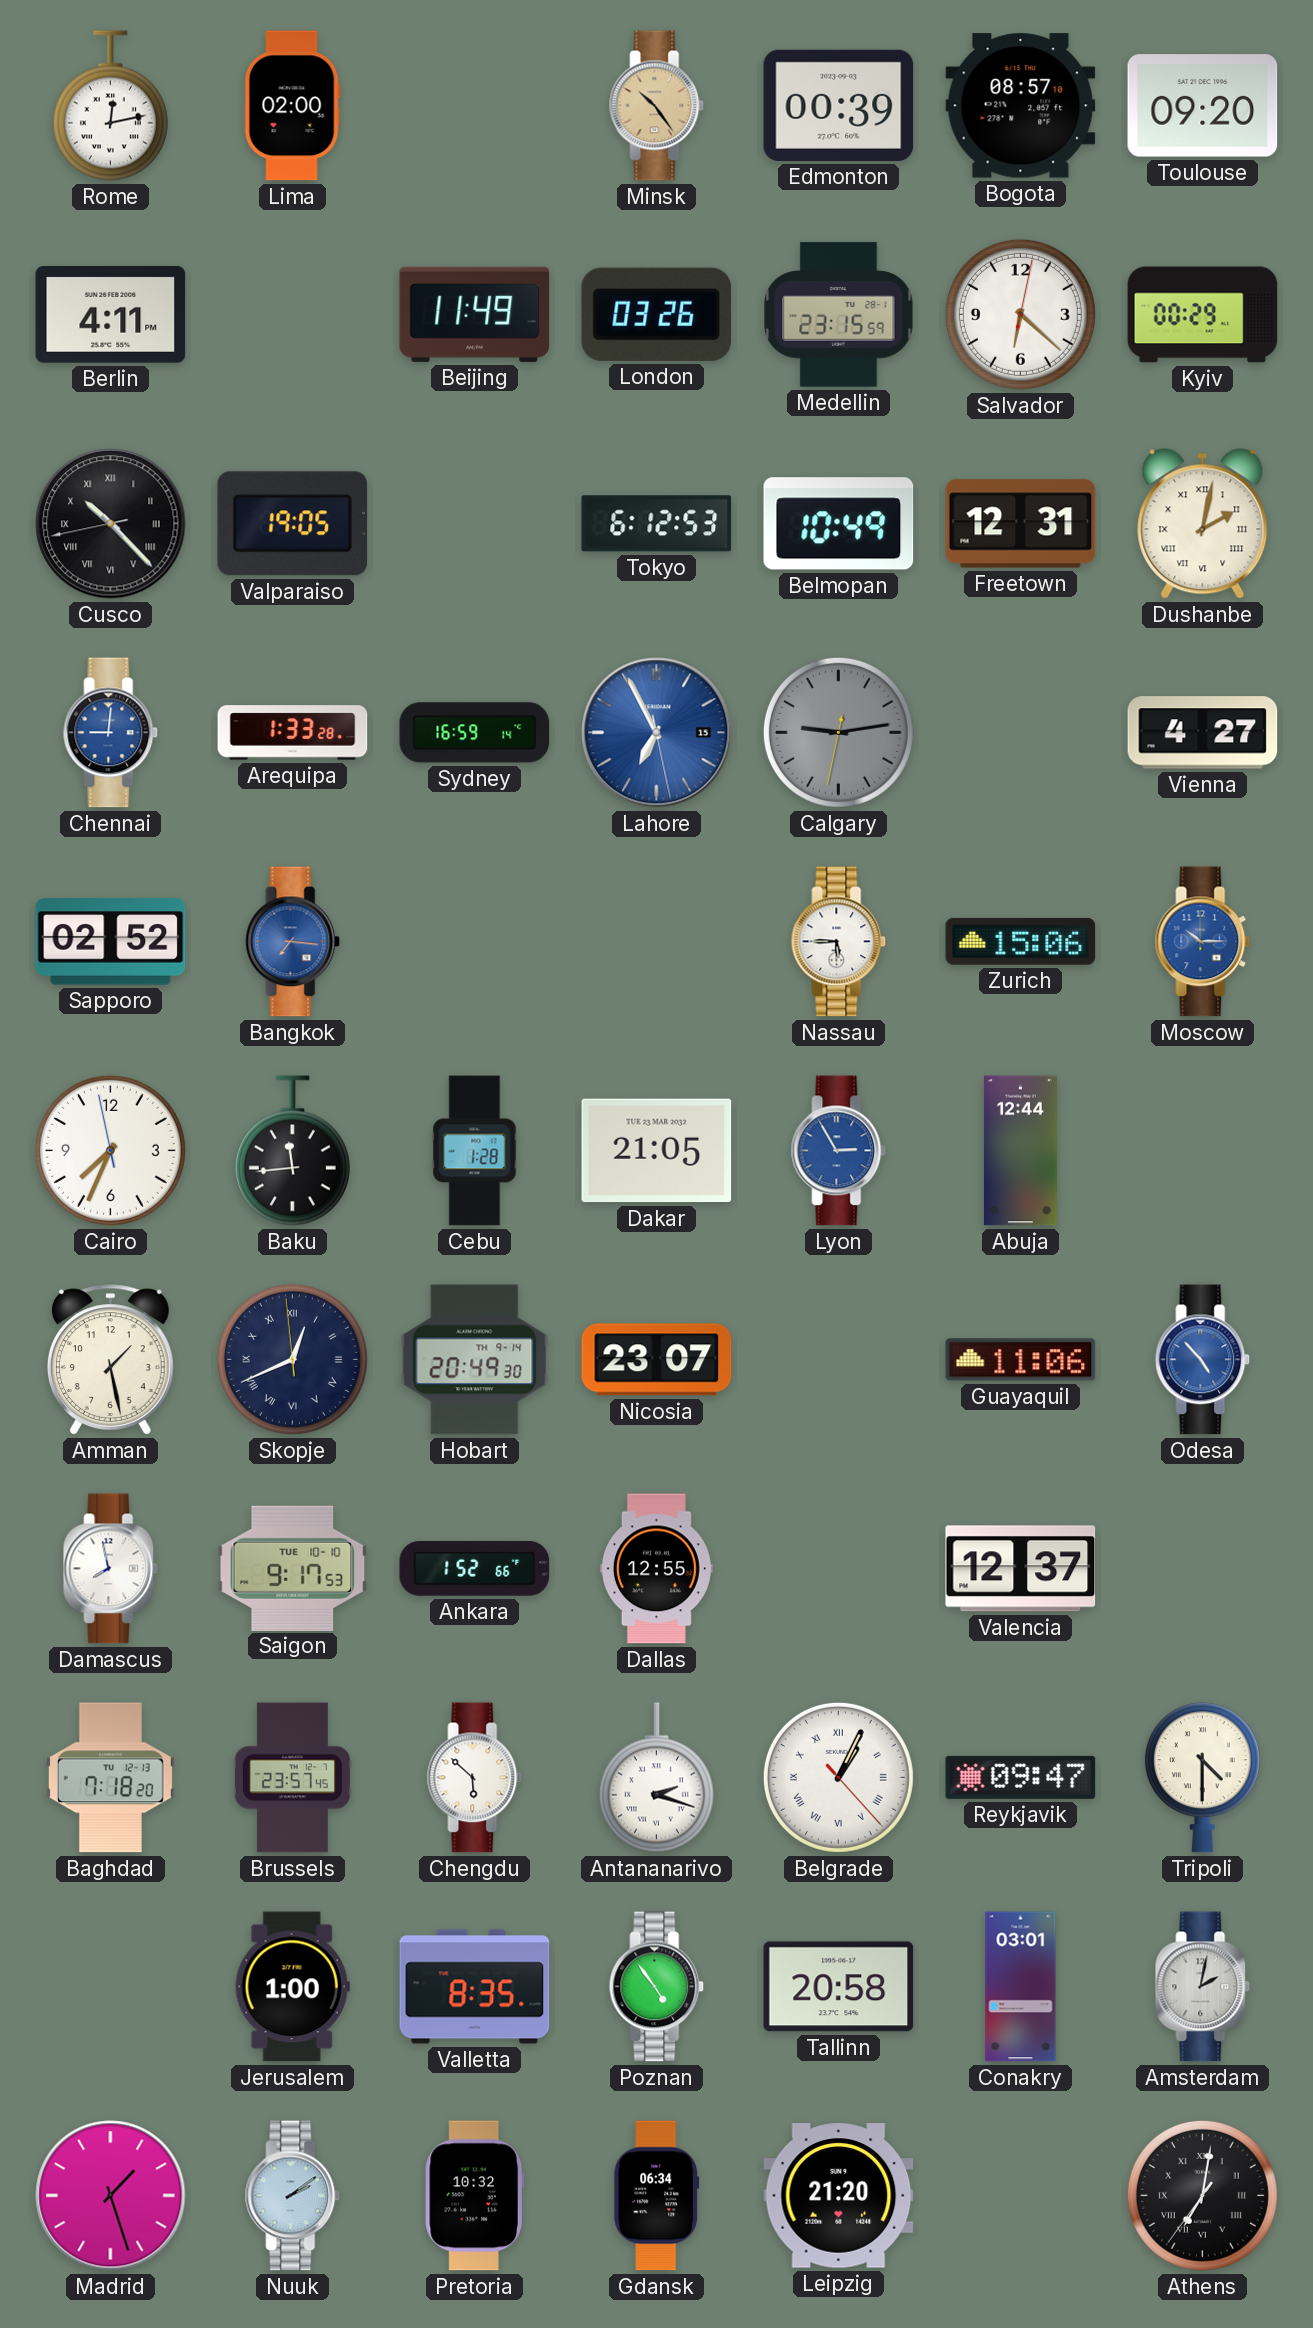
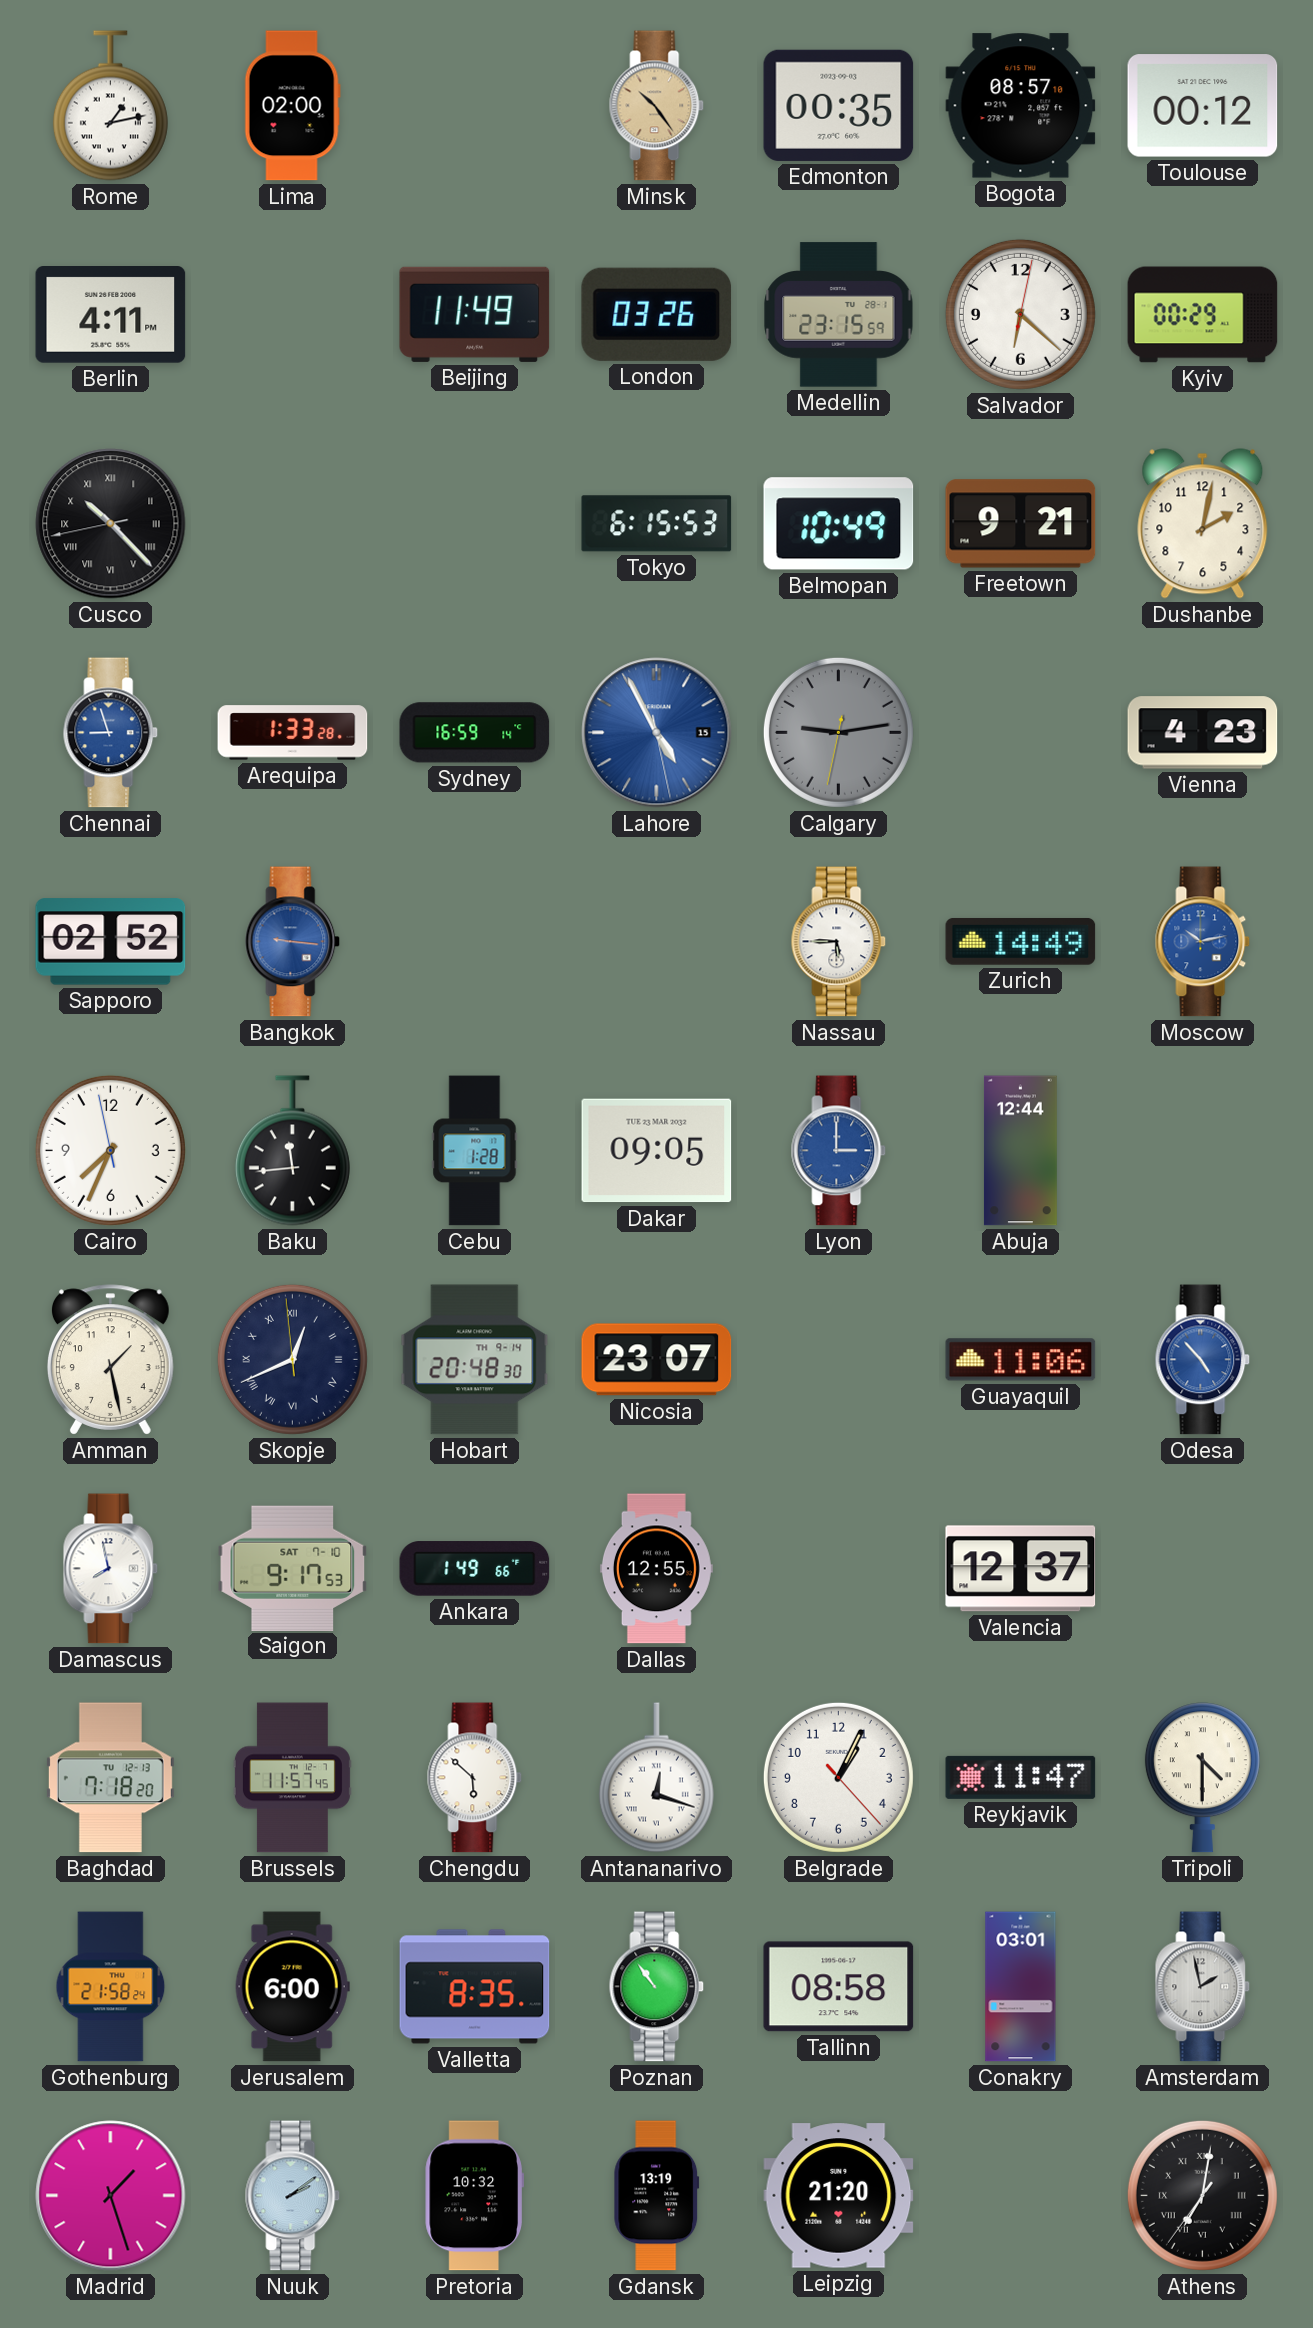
Rome: 12:13 -> 1:13 (110, 106)
Edmonton: 00:39 -> 00:35 (839, 105)
Toulouse: 09:20 -> 00:12 (1203, 106)
Valparaiso: 19:05 -> none (293, 524)
Tokyo: 6:12 -> 6:15 (657, 524)
Freetown: 12:31 -> 9:21 (1021, 524)
Dushanbe numerals: Roman -> Arabic (1203, 524)
Chennai: 9:01 -> 8:57 (111, 733)
Lahore: 6:55 -> 4:55 (657, 733)
Vienna: 4:27 -> 4:23 (1203, 733)
Bangkok: 7:16 -> 9:16 (293, 942)
Zurich: 15:06 -> 14:49 (1021, 941)
Moscow: 10:15 -> 10:13 (1203, 942)
Dakar: 21:05 -> 09:05 (657, 1151)
Lyon: 2:55 -> 3:00 (839, 1151)
Hobart: 20:49 -> 20:48 (475, 1360)
Saigon date: TUE 10-10 -> SAT 7-10 (293, 1568)
Ankara: 1:52 -> 1:49 (475, 1569)
Brussels: 23:57 -> 11:57 (292, 1778)
Antananarivo: 2:18 -> 12:18 (656, 1778)
Belgrade numerals: Roman -> Arabic (838, 1777)
Reykjavik: 09:47 -> 11:47 (1021, 1777)
Gothenburg: none -> 21:58 (111, 1987)
Jerusalem: 1:00 -> 6:00 (292, 1987)
Poznan: 4:54 -> 10:54 (657, 1987)
Tallinn: 20:58 -> 08:58 (839, 1987)
Amsterdam: 2:02 -> 1:58 (1203, 1987)
Gdansk: 06:34 -> 13:19 (657, 2196)
